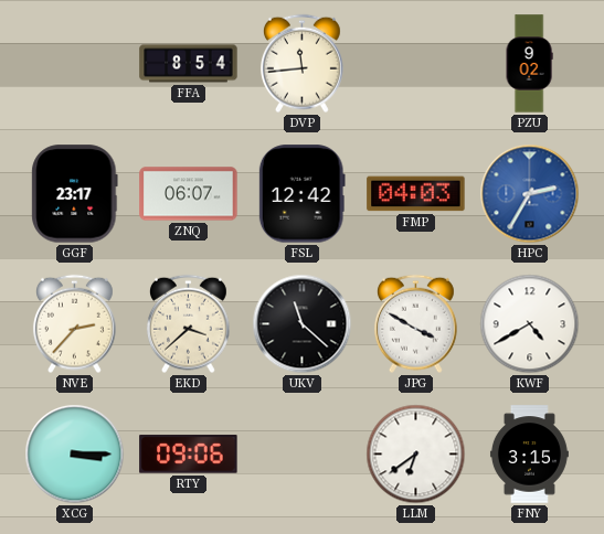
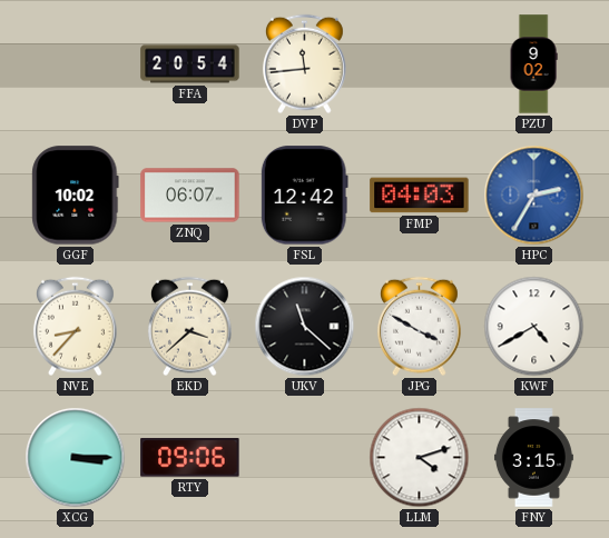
FFA: 8:54 -> 20:54 (190, 64)
GGF: 23:17 -> 10:02 (76, 196)
NVE: 2:37 -> 8:37 (75, 327)
LLM: 6:39 -> 4:12 (420, 458)
